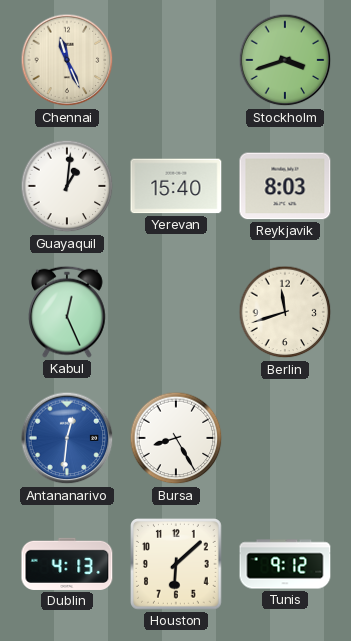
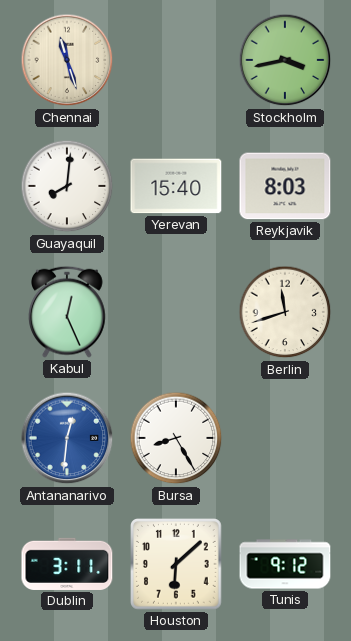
Chennai: 11:26 -> 11:27 (67, 60)
Stockholm: 3:42 -> 3:43 (285, 60)
Guayaquil: 1:01 -> 8:01 (67, 186)
Dublin: 4:13 -> 3:11 (67, 564)
